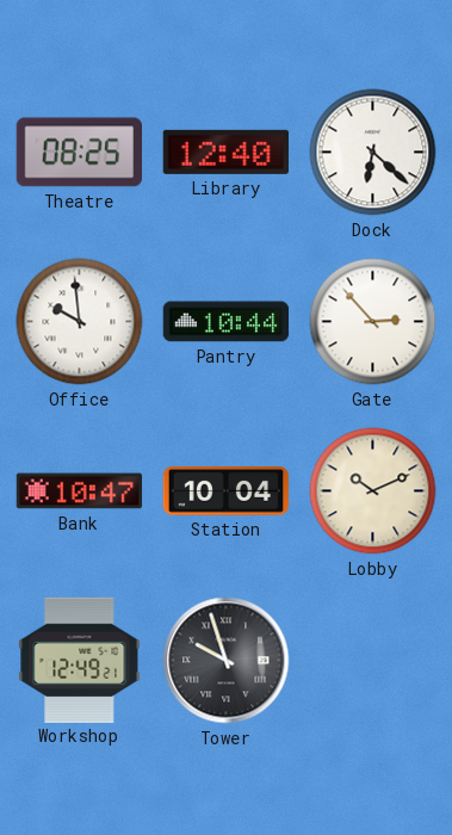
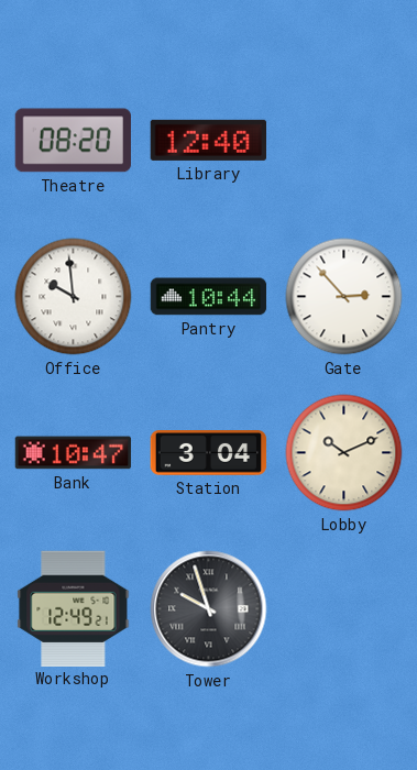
Theatre: 08:25 -> 08:20 (73, 141)
Dock: 6:22 -> none (373, 153)
Station: 10:04 -> 3:04 (209, 453)
